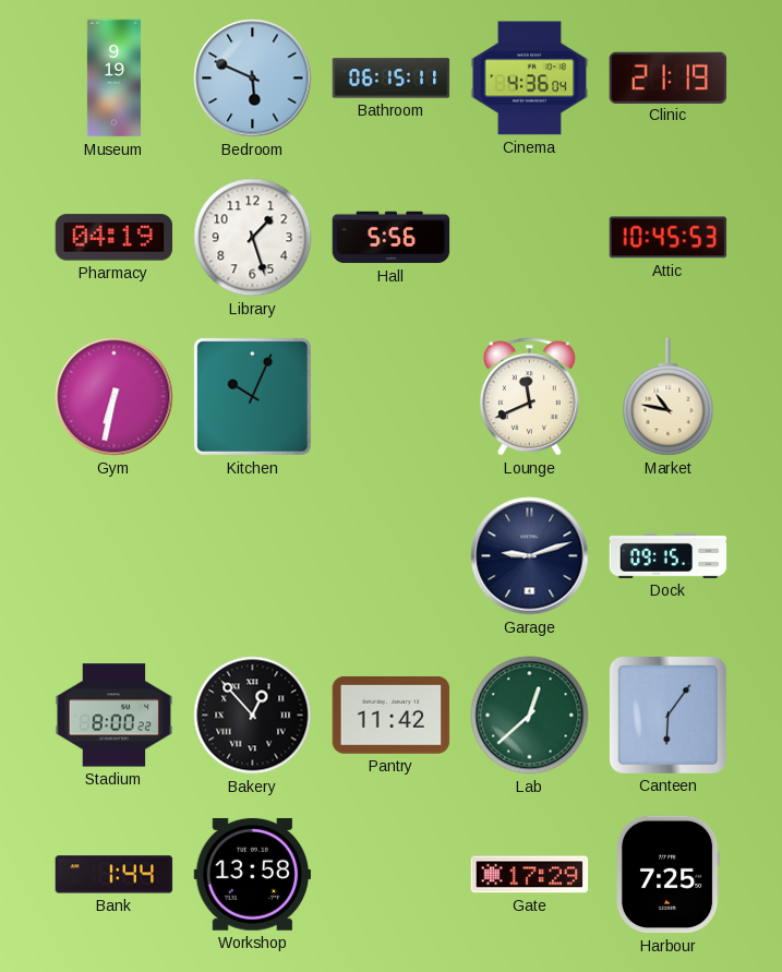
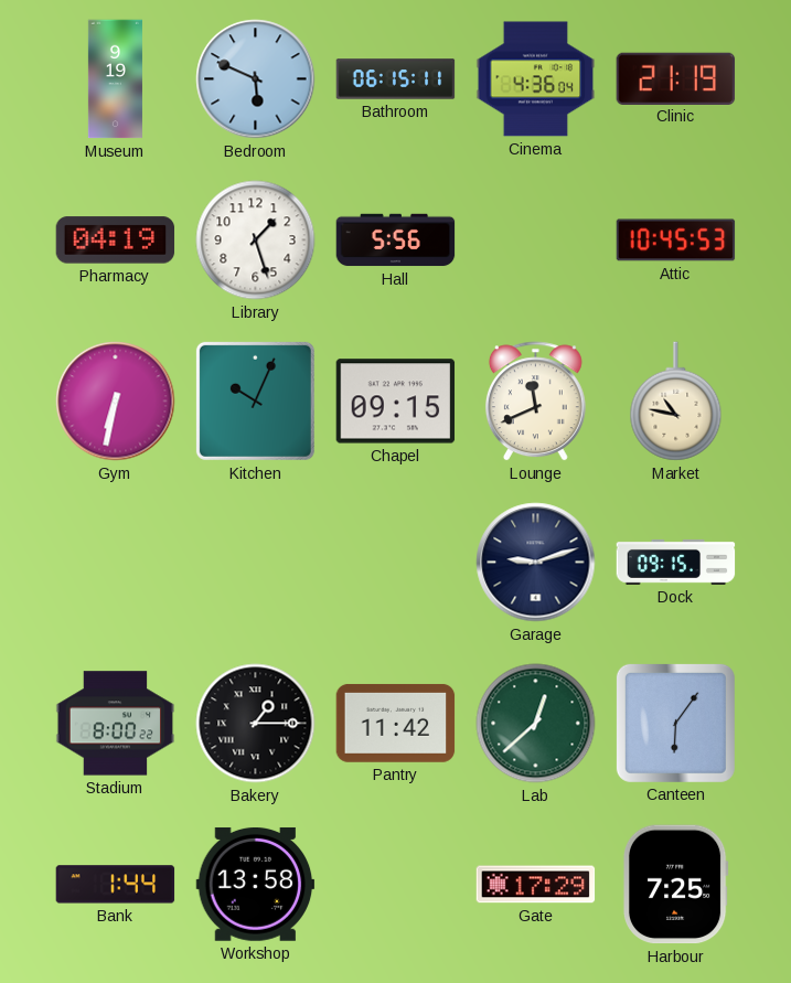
Chapel: none -> 09:15 (396, 402)
Bakery: 12:53 -> 1:15 (256, 724)
